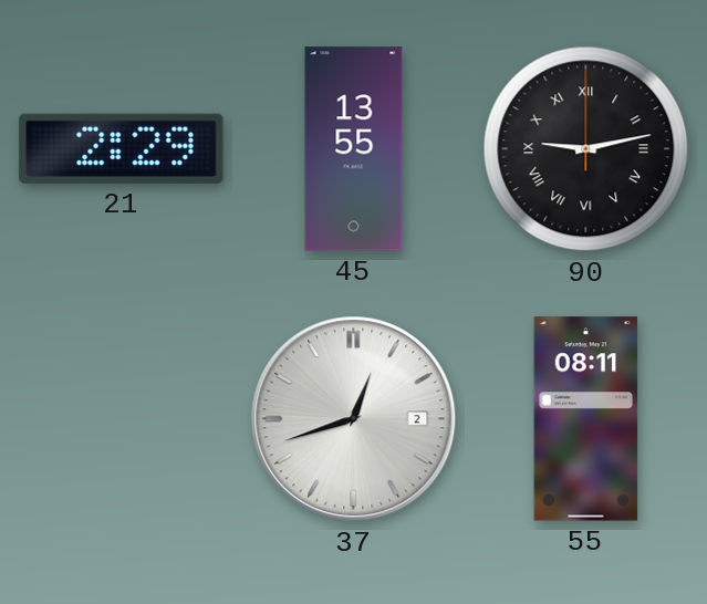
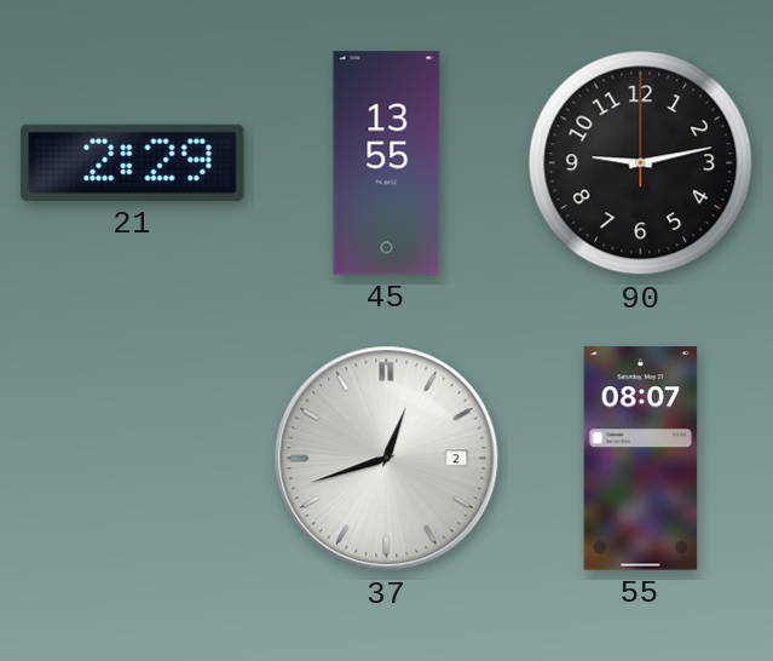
90 numerals: Roman -> Arabic (641, 163)
55: 08:11 -> 08:07 (641, 459)
